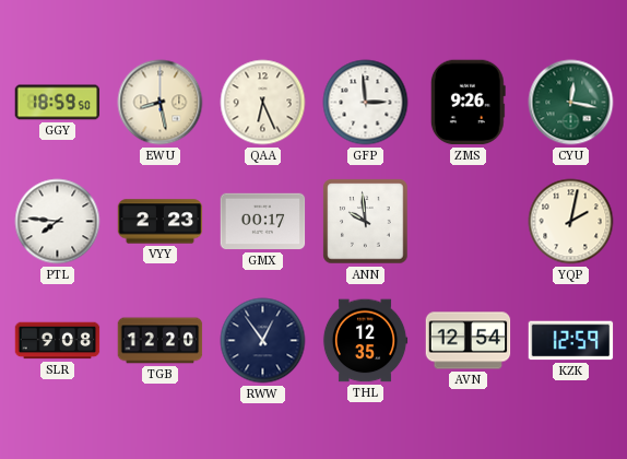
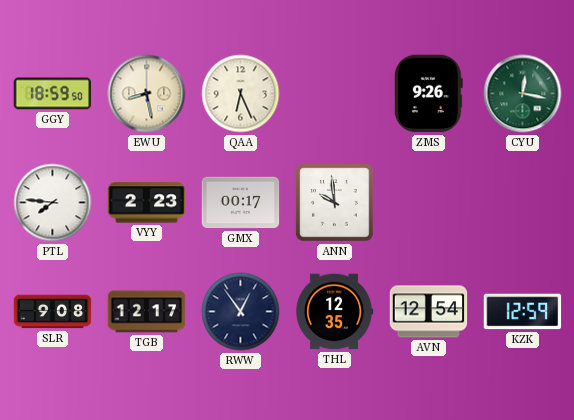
GFP: 2:59 -> none (366, 103)
YQP: 2:02 -> none (571, 222)
TGB: 12:20 -> 12:17 (147, 312)
